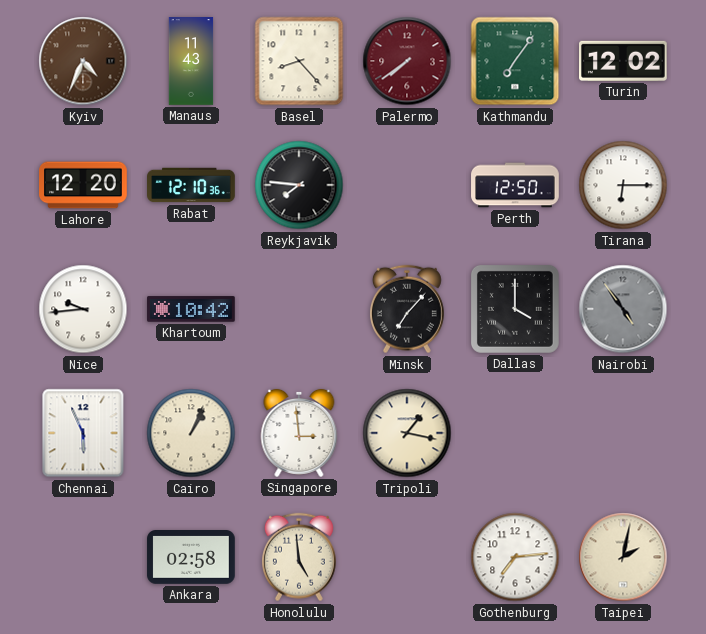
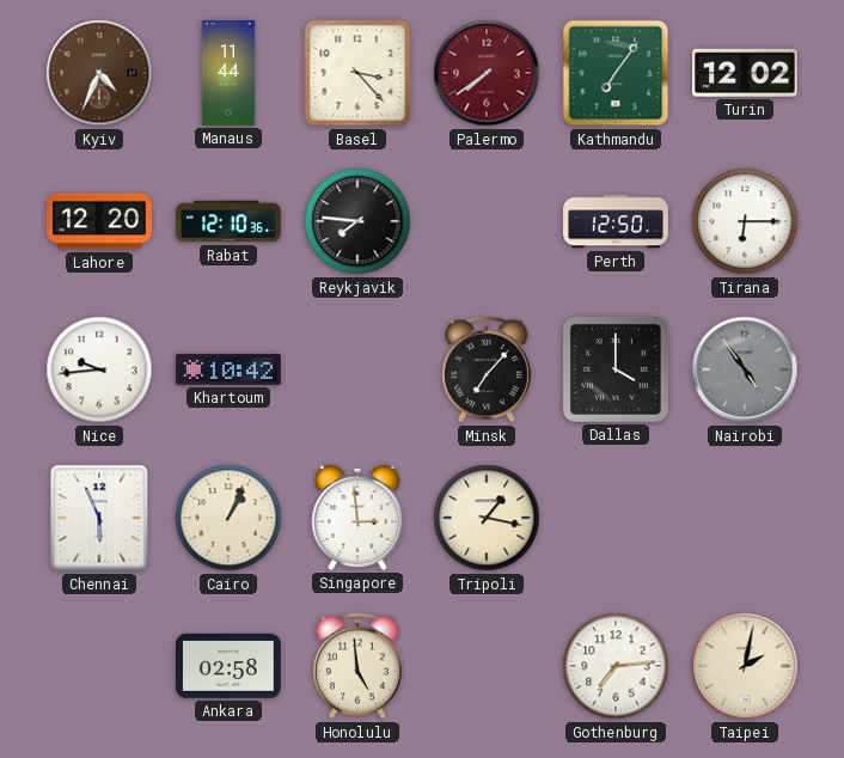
Manaus: 11:43 -> 11:44 (228, 73)
Basel: 8:23 -> 3:23 (357, 73)
